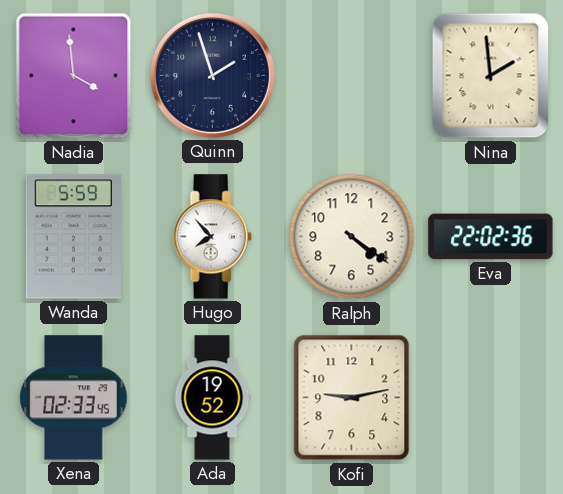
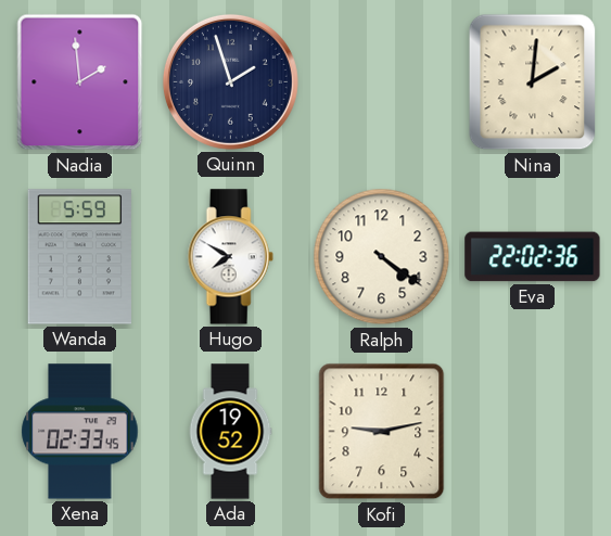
Nadia: 3:59 -> 1:59 (80, 82)
Nina: 1:59 -> 2:01 (533, 82)
Hugo: 7:53 -> 7:50 (230, 257)
